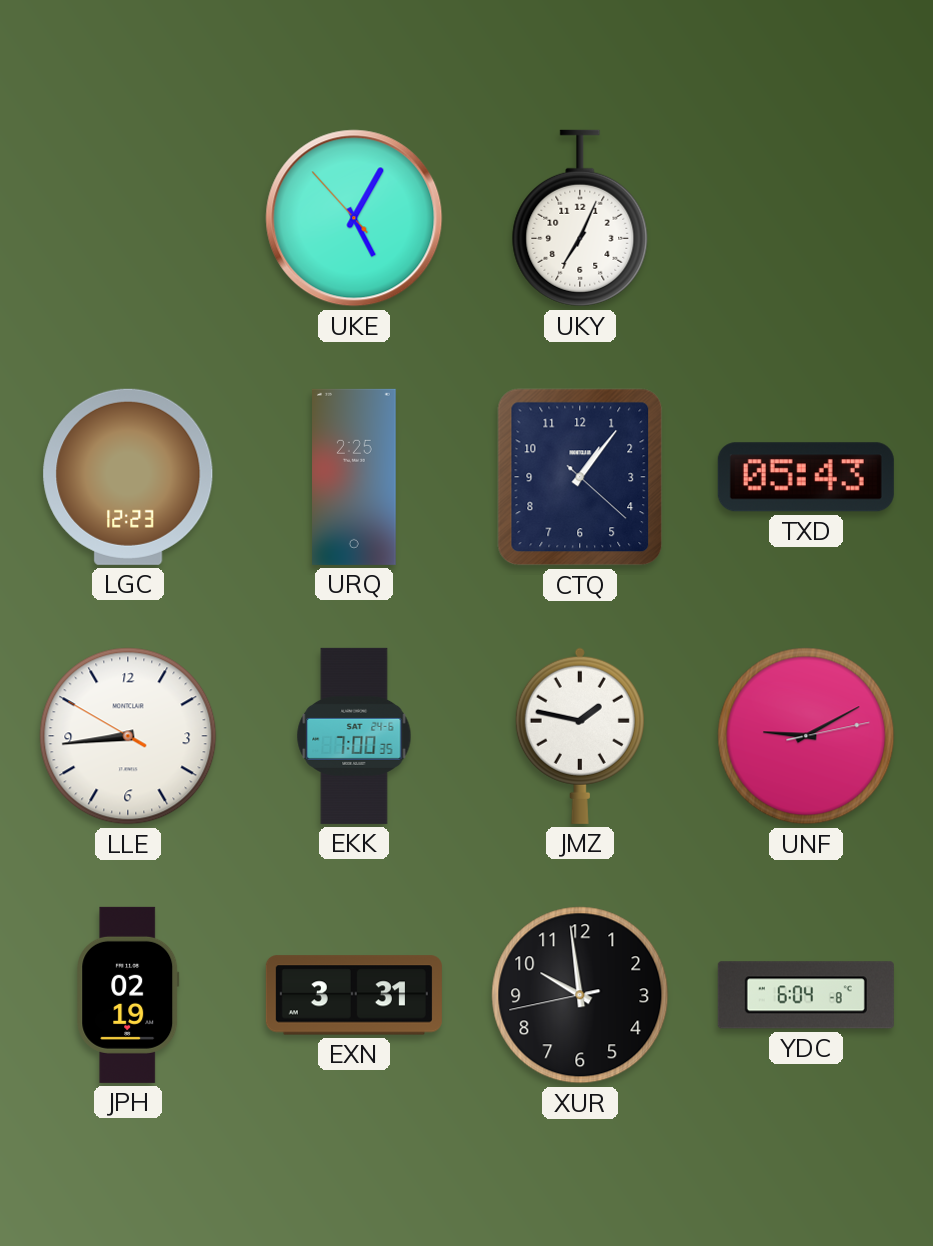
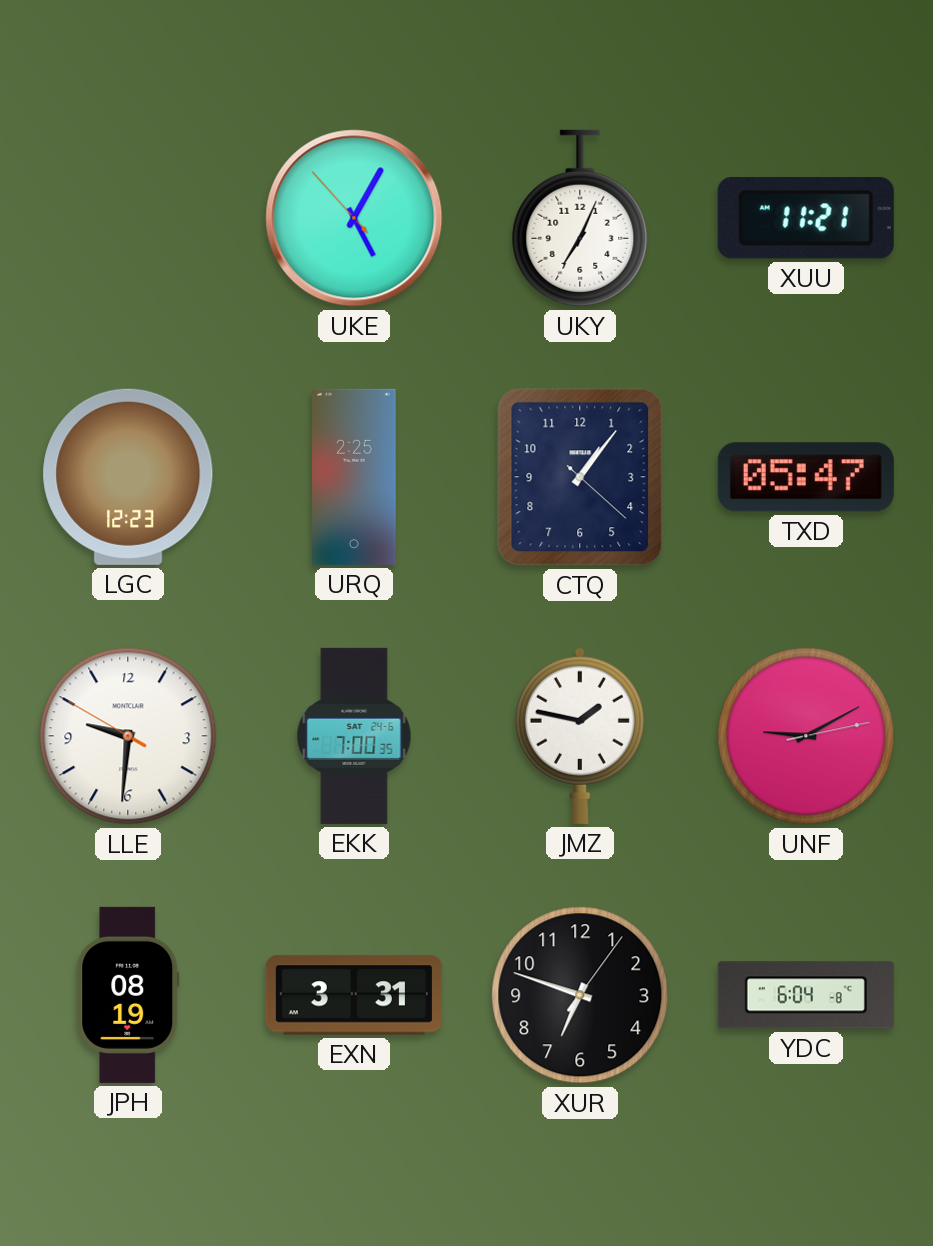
XUU: none -> 11:21 (806, 218)
TXD: 05:43 -> 05:47 (806, 477)
LLE: 8:43 -> 9:30 (128, 736)
JPH: 02:19 -> 08:19 (128, 995)
XUR: 9:58 -> 6:48 (580, 995)
